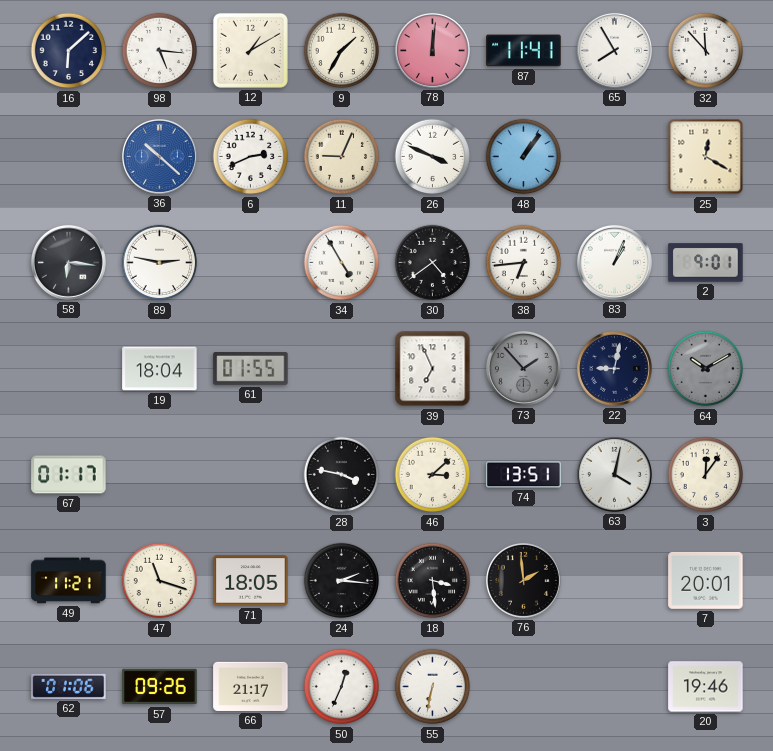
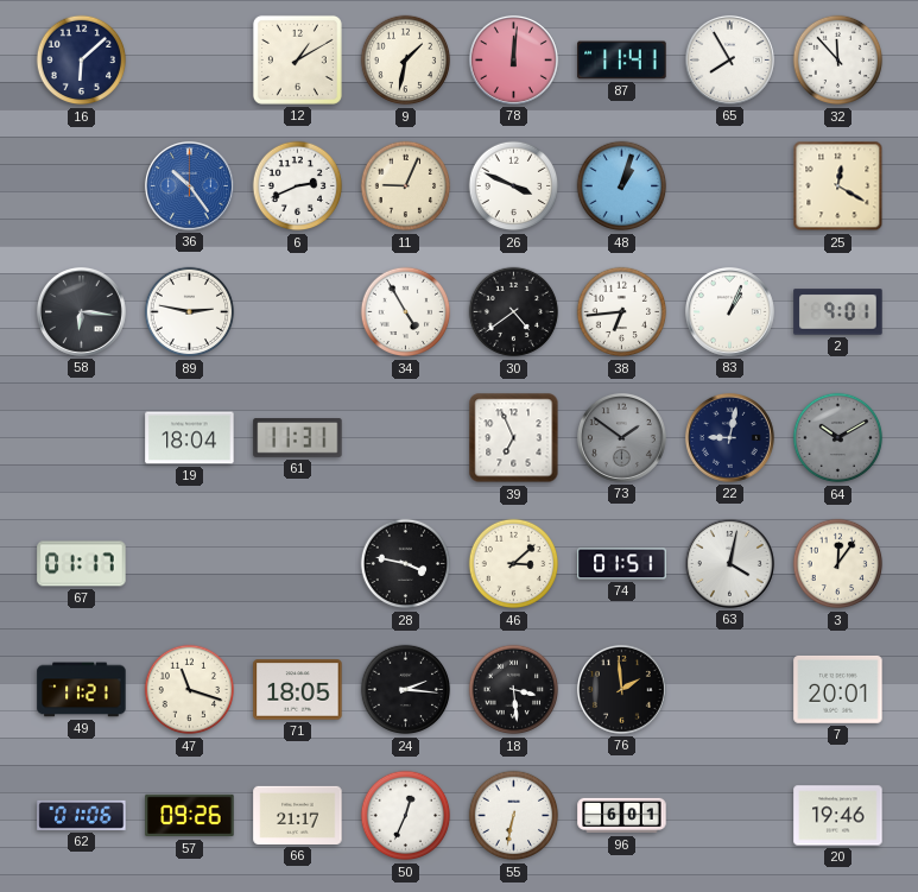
98: 5:16 -> none (160, 51)
9: 1:35 -> 1:32 (406, 61)
36: 10:22 -> 10:24 (189, 185)
48: 1:06 -> 1:03 (622, 186)
61: 01:55 -> 11:31 (298, 438)
73: 1:53 -> 1:51 (621, 437)
74: 13:51 -> 01:51 (622, 564)
96: none -> 6:01 (622, 816)
